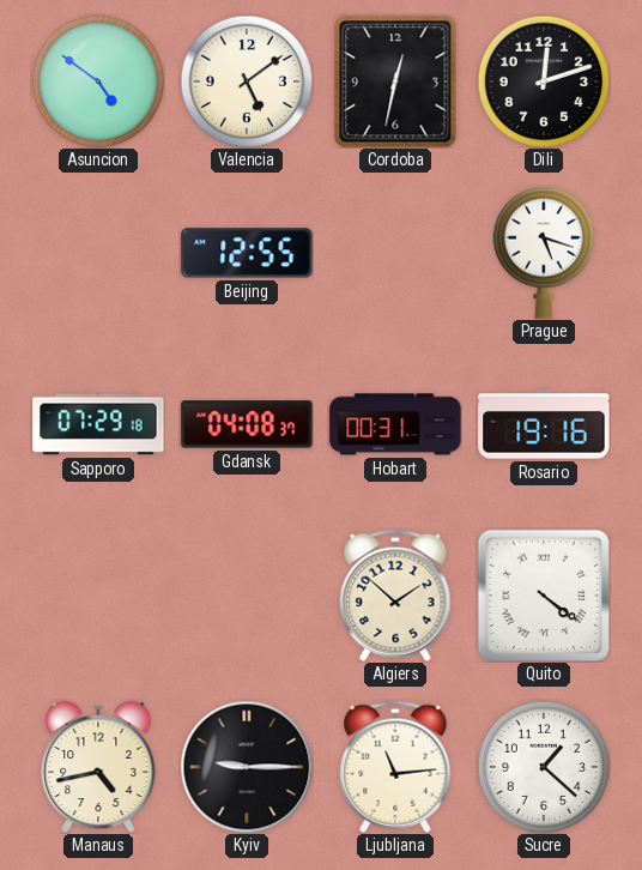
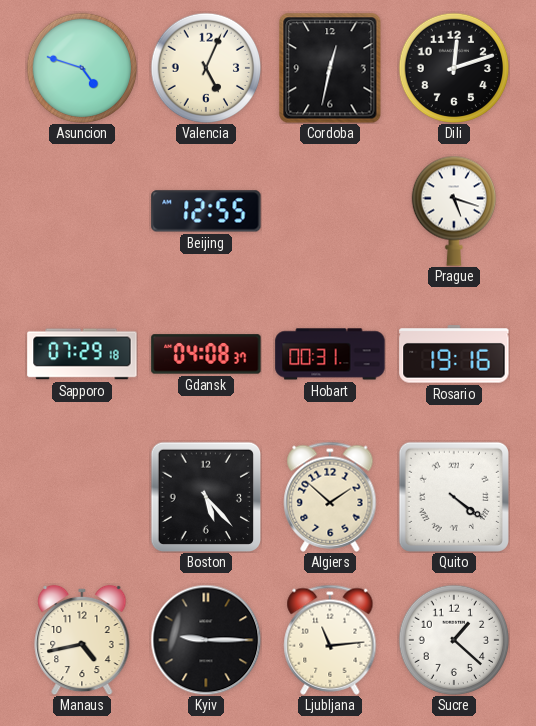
Asuncion: 4:51 -> 4:48 (82, 68)
Valencia: 5:09 -> 5:04 (206, 68)
Boston: none -> 5:23 (206, 497)
